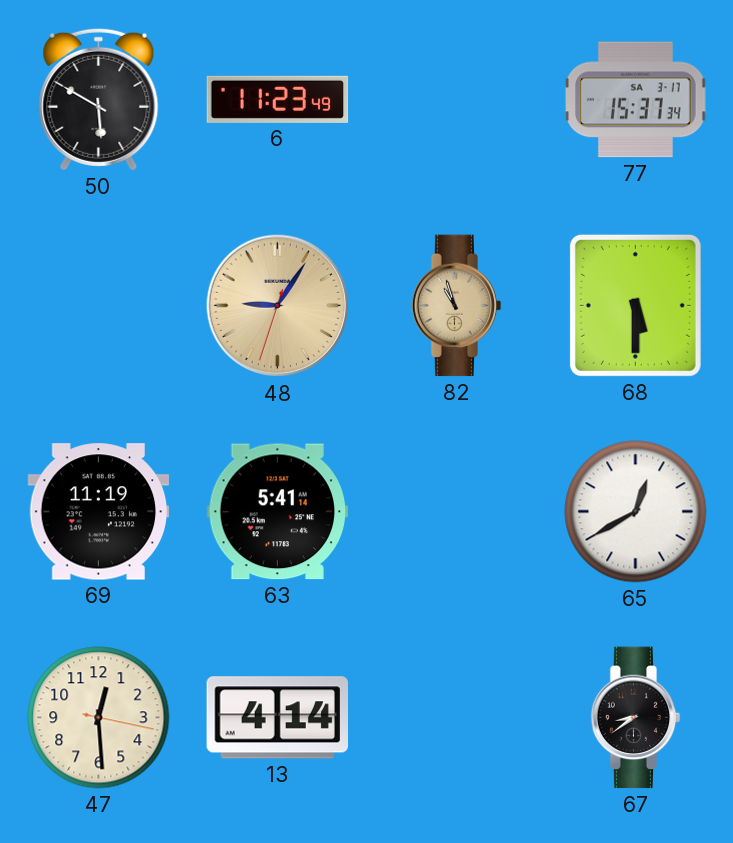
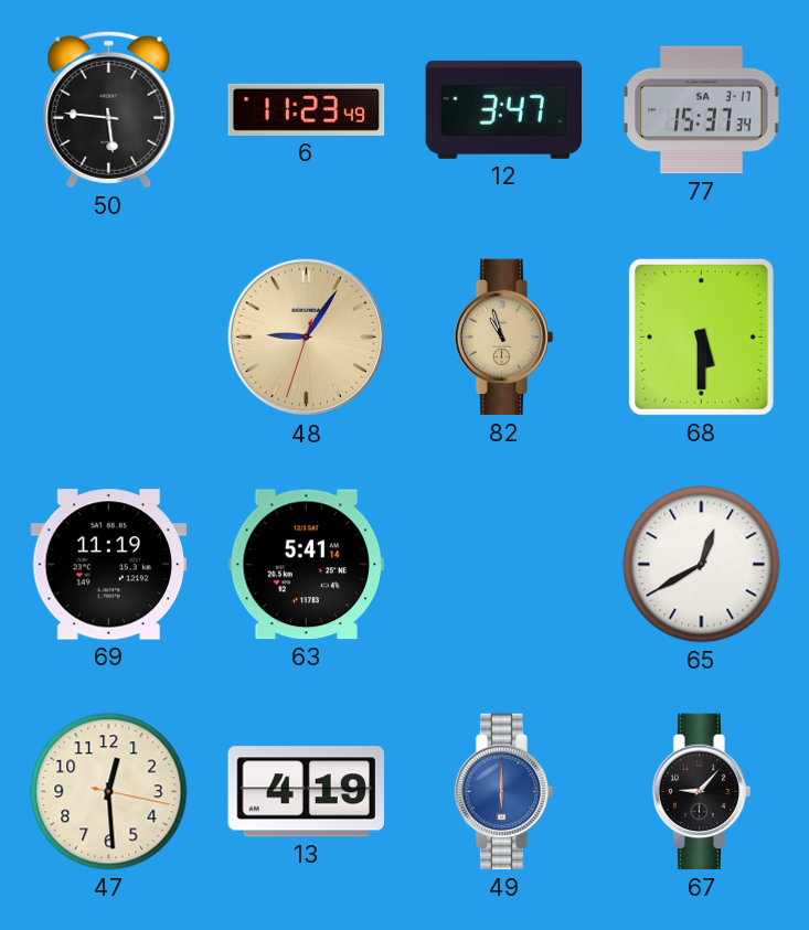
50: 5:50 -> 5:46 (109, 109)
12: none -> 3:47 (504, 109)
13: 4:14 -> 4:19 (306, 792)
49: none -> 6:00 (504, 792)
67: 8:39 -> 9:07 (702, 792)
